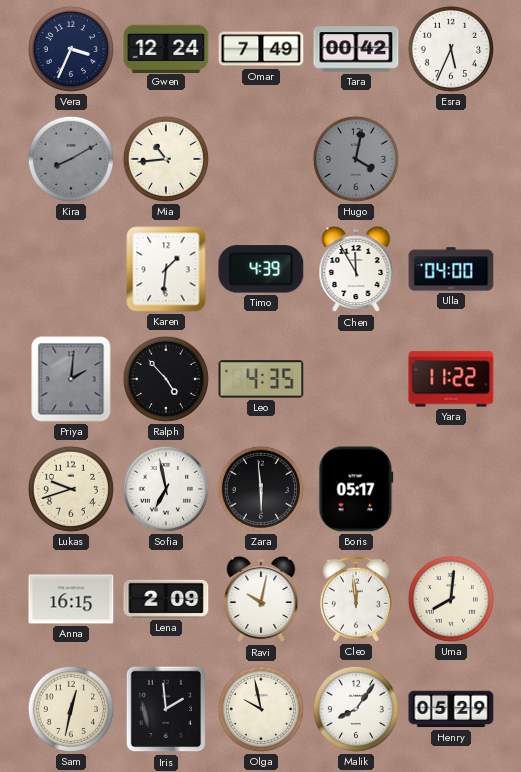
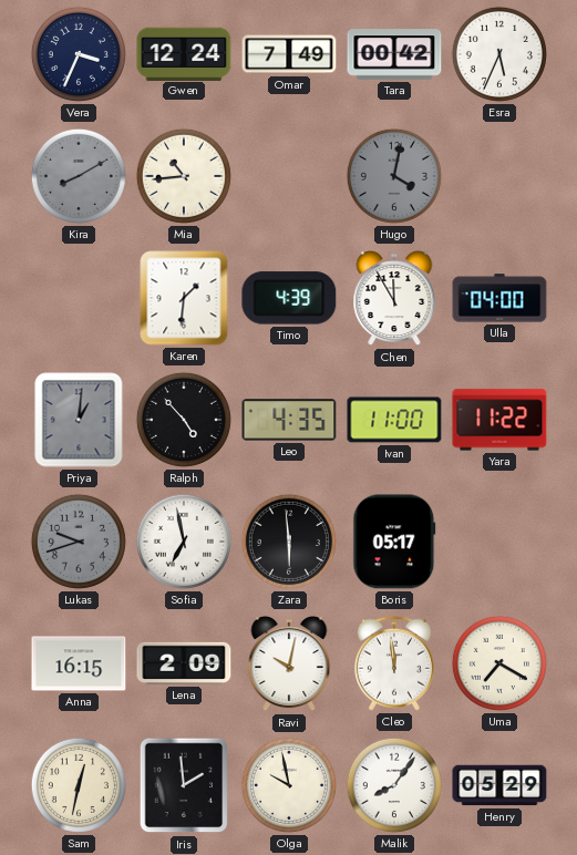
Priya: 2:01 -> 1:01 (79, 420)
Ivan: none -> 11:00 (394, 420)
Lukas dial: cream -> grey (79, 542)
Uma: 8:01 -> 7:20 (499, 663)
